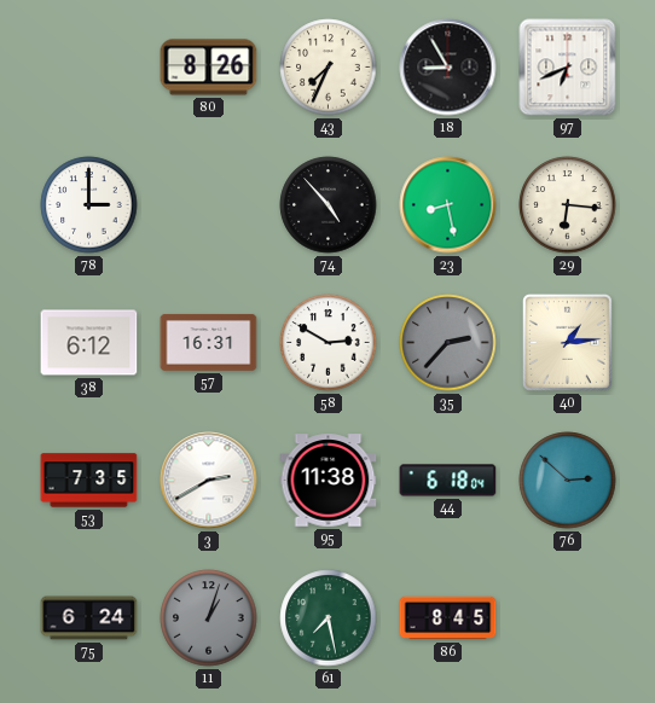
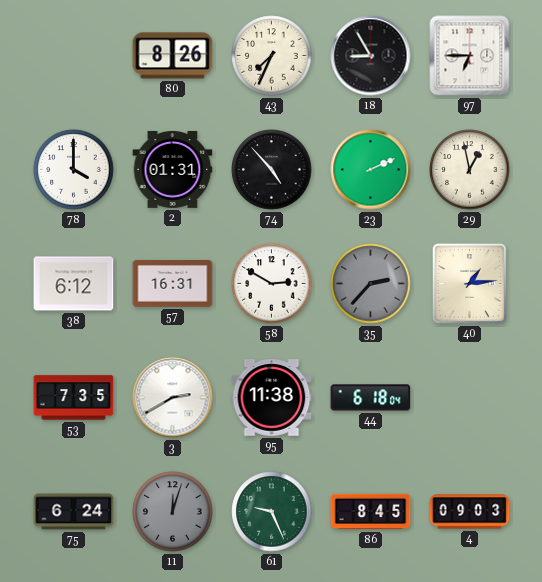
97: 6:41 -> 6:45 (470, 56)
78: 3:00 -> 4:00 (74, 170)
2: none -> 01:31 (173, 169)
23: 8:28 -> 2:11 (371, 170)
29: 6:16 -> 12:58 (470, 170)
76: 2:52 -> none (568, 481)
11: 1:03 -> 12:03 (173, 512)
61: 7:28 -> 9:26 (272, 512)
4: none -> 09:03 (470, 512)
